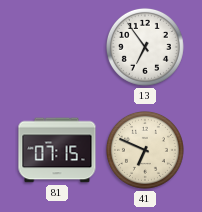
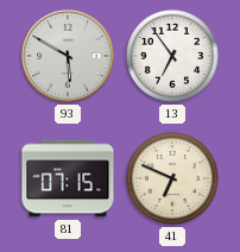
93: none -> 5:50 (68, 56)
